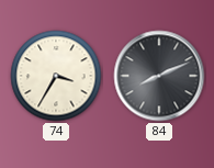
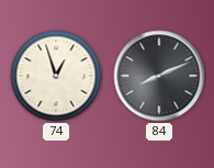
74: 3:35 -> 12:57 (56, 76)
